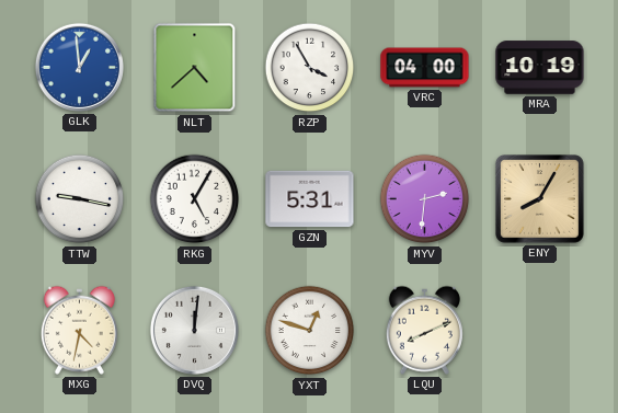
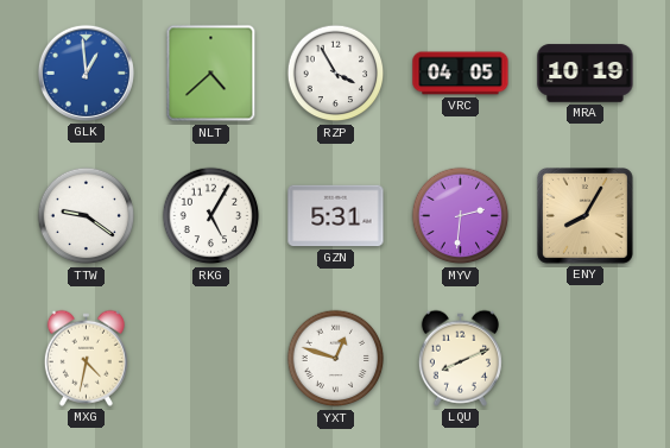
VRC: 04:00 -> 04:05 (461, 74)
TTW: 9:17 -> 9:21 (87, 216)
DVQ: 12:01 -> none (194, 330)
